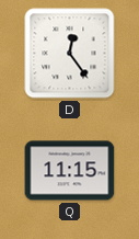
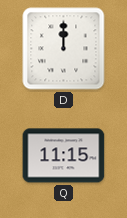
D: 12:24 -> 12:00 (64, 49)
